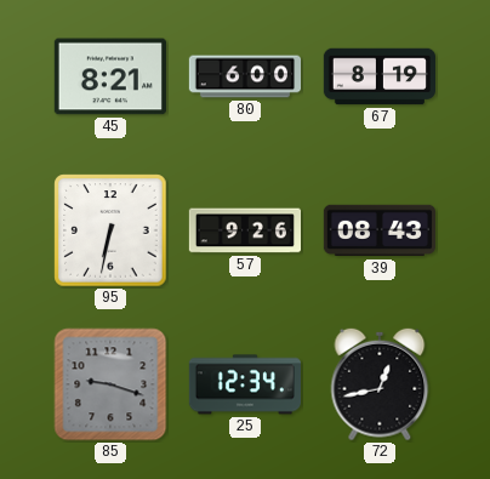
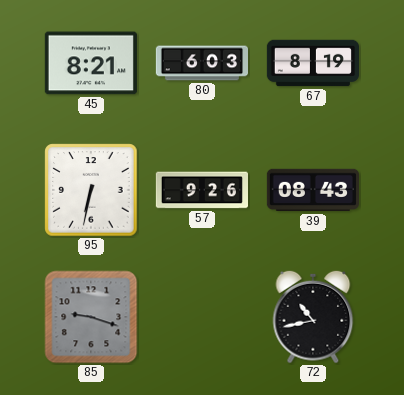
80: 6:00 -> 6:03 (201, 63)
25: 12:34 -> none (244, 384)
72: 12:43 -> 10:43 (313, 317)
